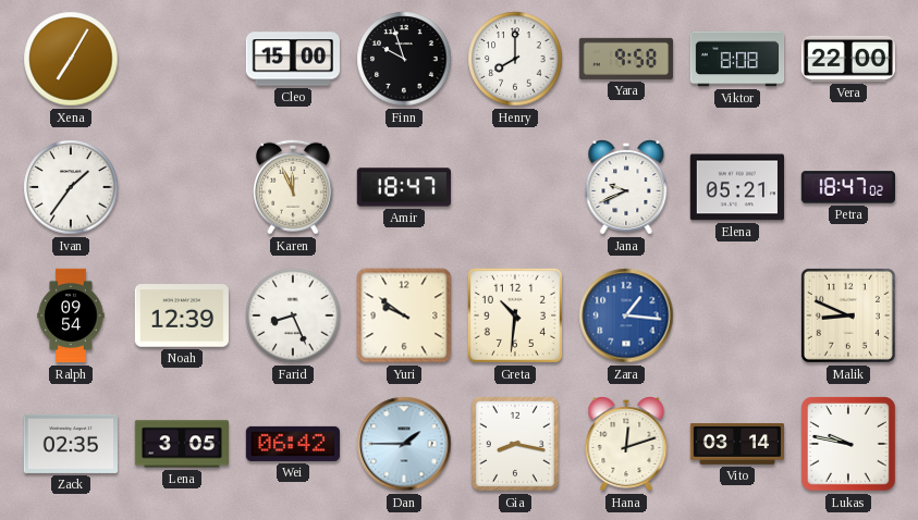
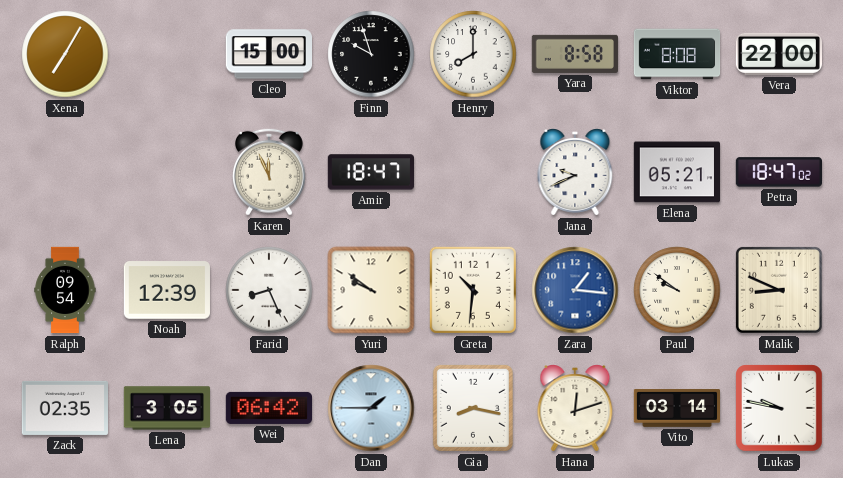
Yara: 9:58 -> 8:58 (574, 54)
Ivan: 1:36 -> none (71, 187)
Paul: none -> 9:51 (677, 290)
